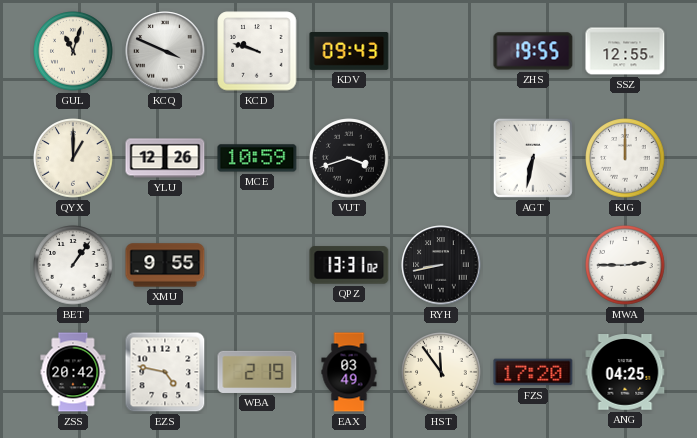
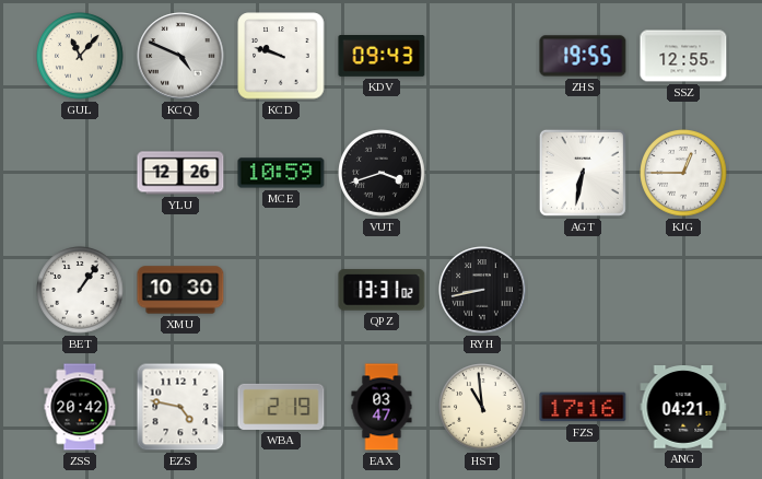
GUL: 11:03 -> 11:07 (80, 56)
KCQ: 3:49 -> 4:49 (180, 56)
QYX: 1:00 -> none (73, 158)
KJG: 12:00 -> 12:45 (683, 173)
XMU: 9:55 -> 10:30 (180, 290)
MWA: 2:45 -> none (625, 265)
EAX: 03:49 -> 03:47 (382, 407)
HST: 11:54 -> 10:59 (482, 407)
FZS: 17:20 -> 17:16 (583, 407)
ANG: 04:25 -> 04:21 (683, 408)
